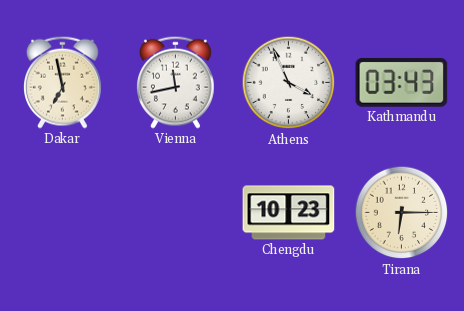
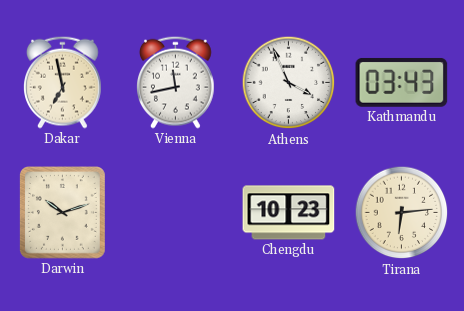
Darwin: none -> 10:12 (62, 213)
Tirana: 6:15 -> 6:14 (402, 213)
